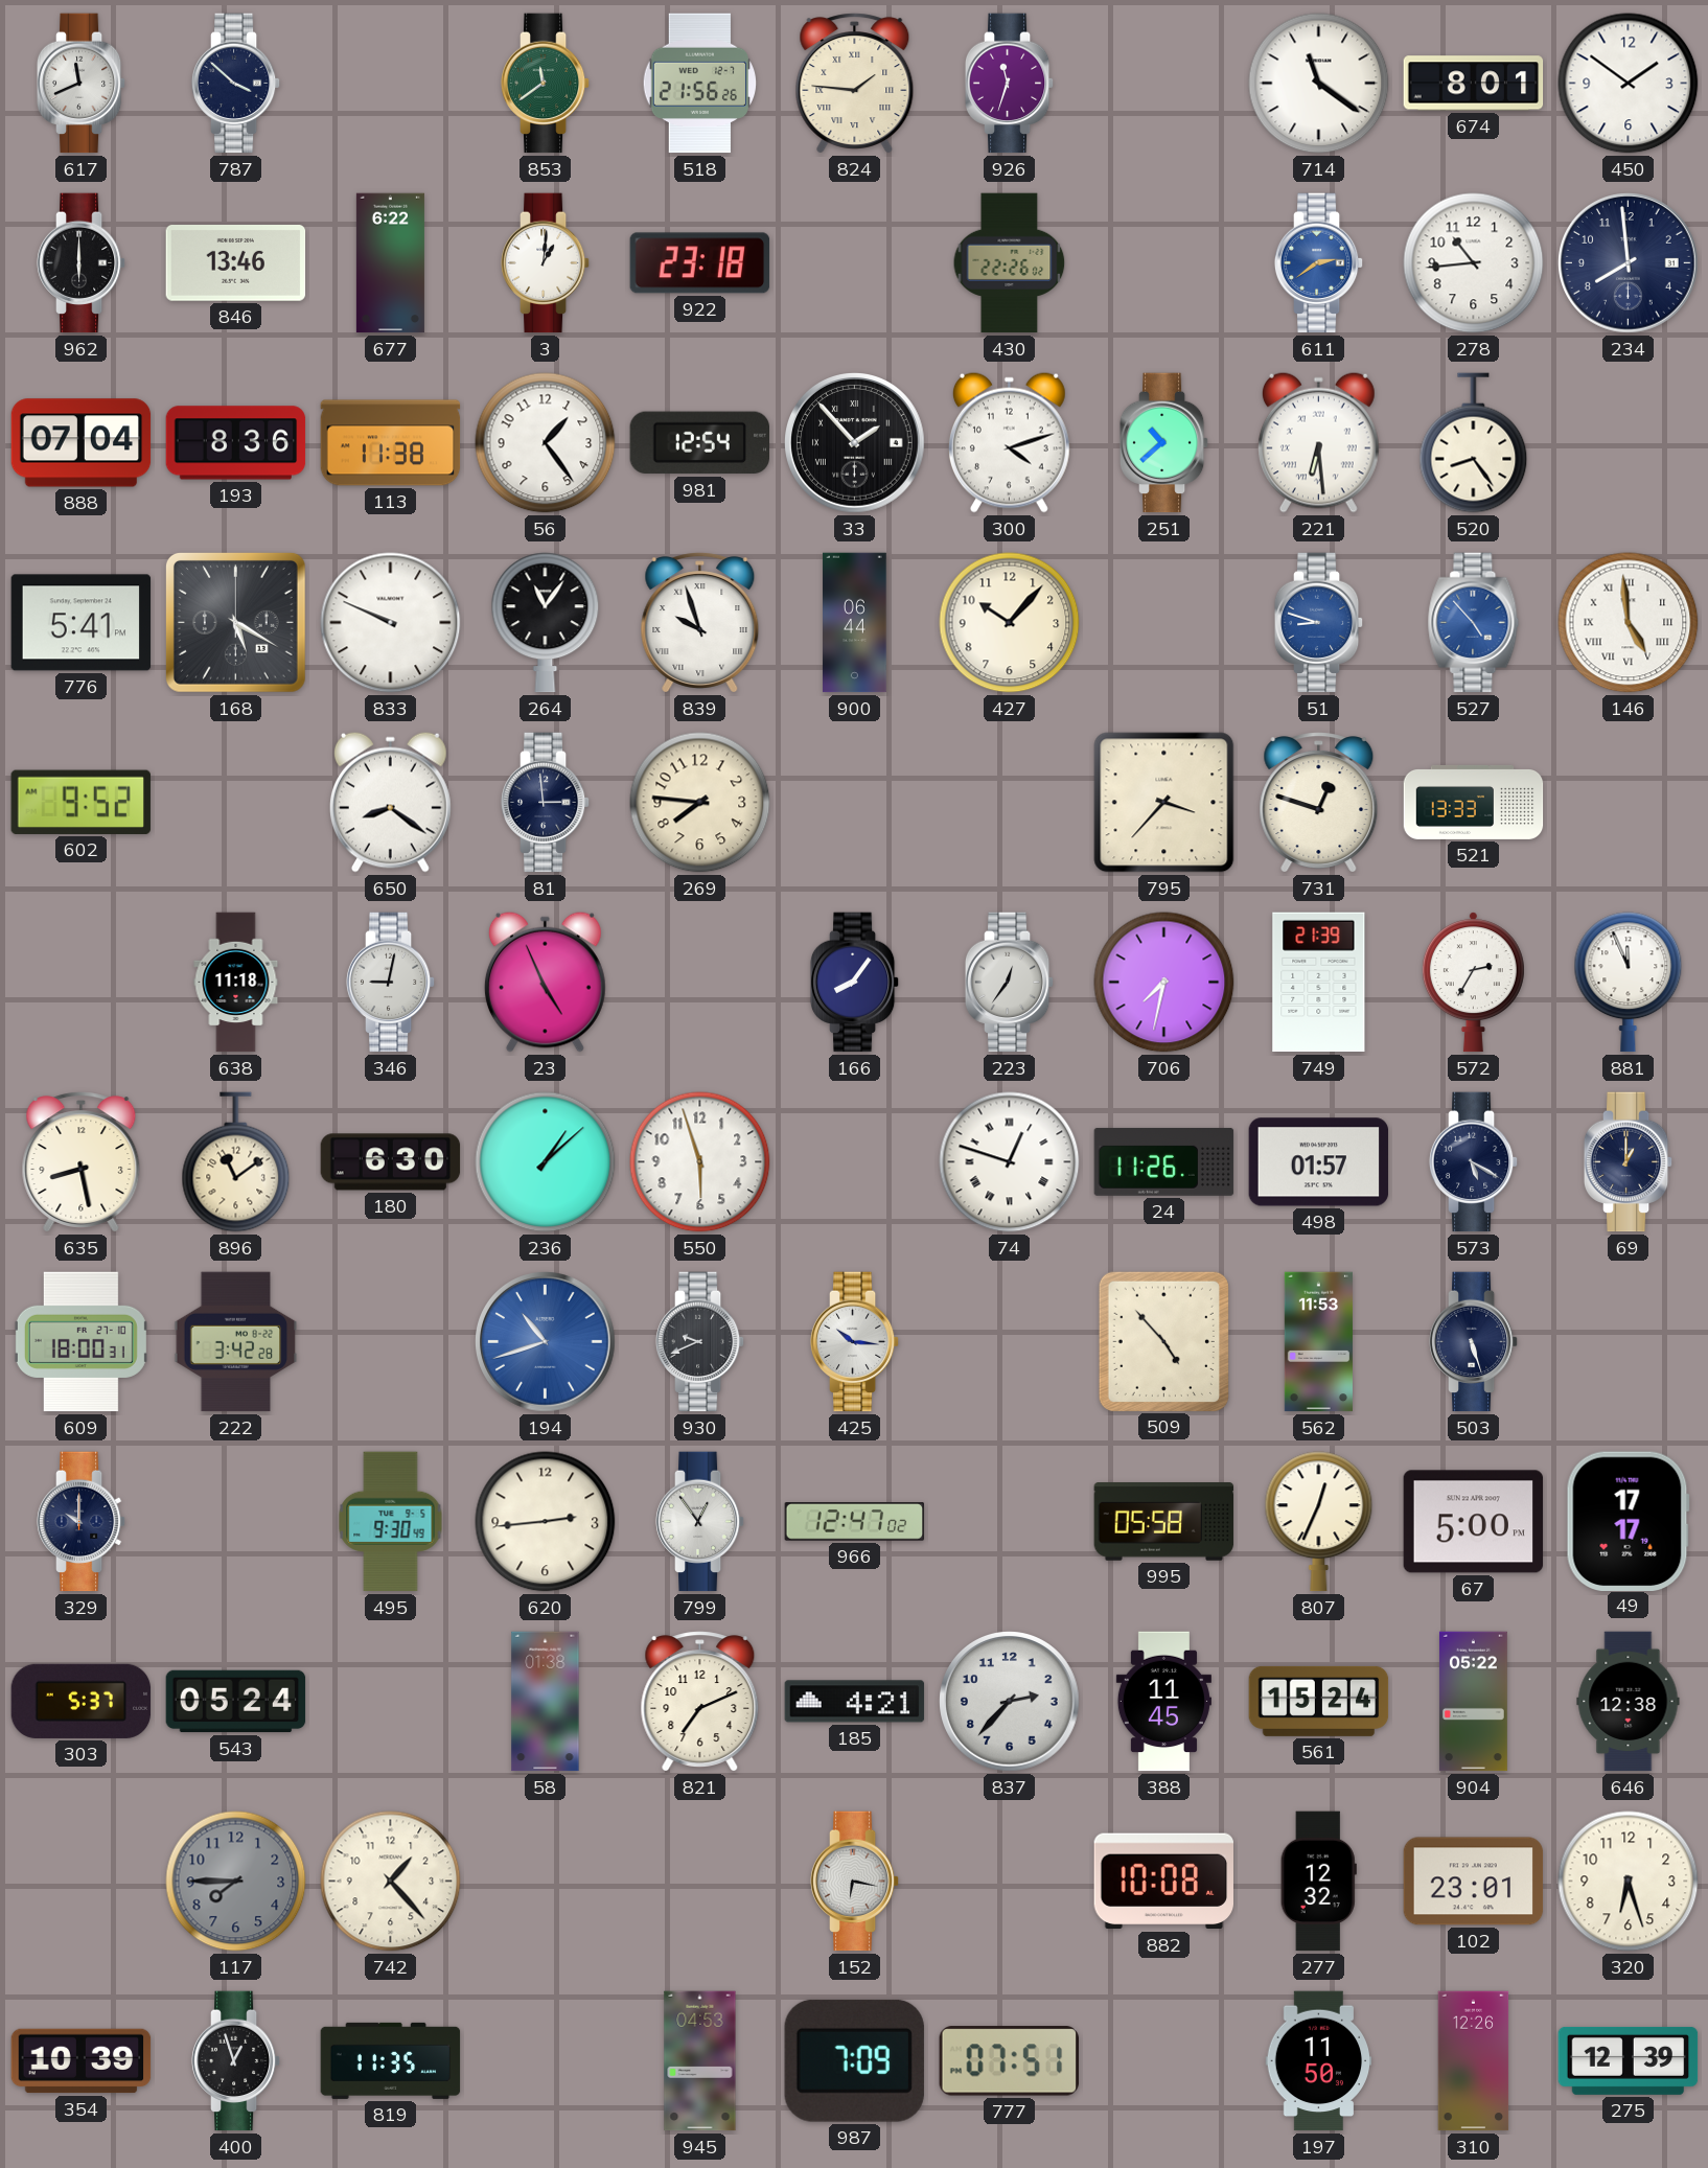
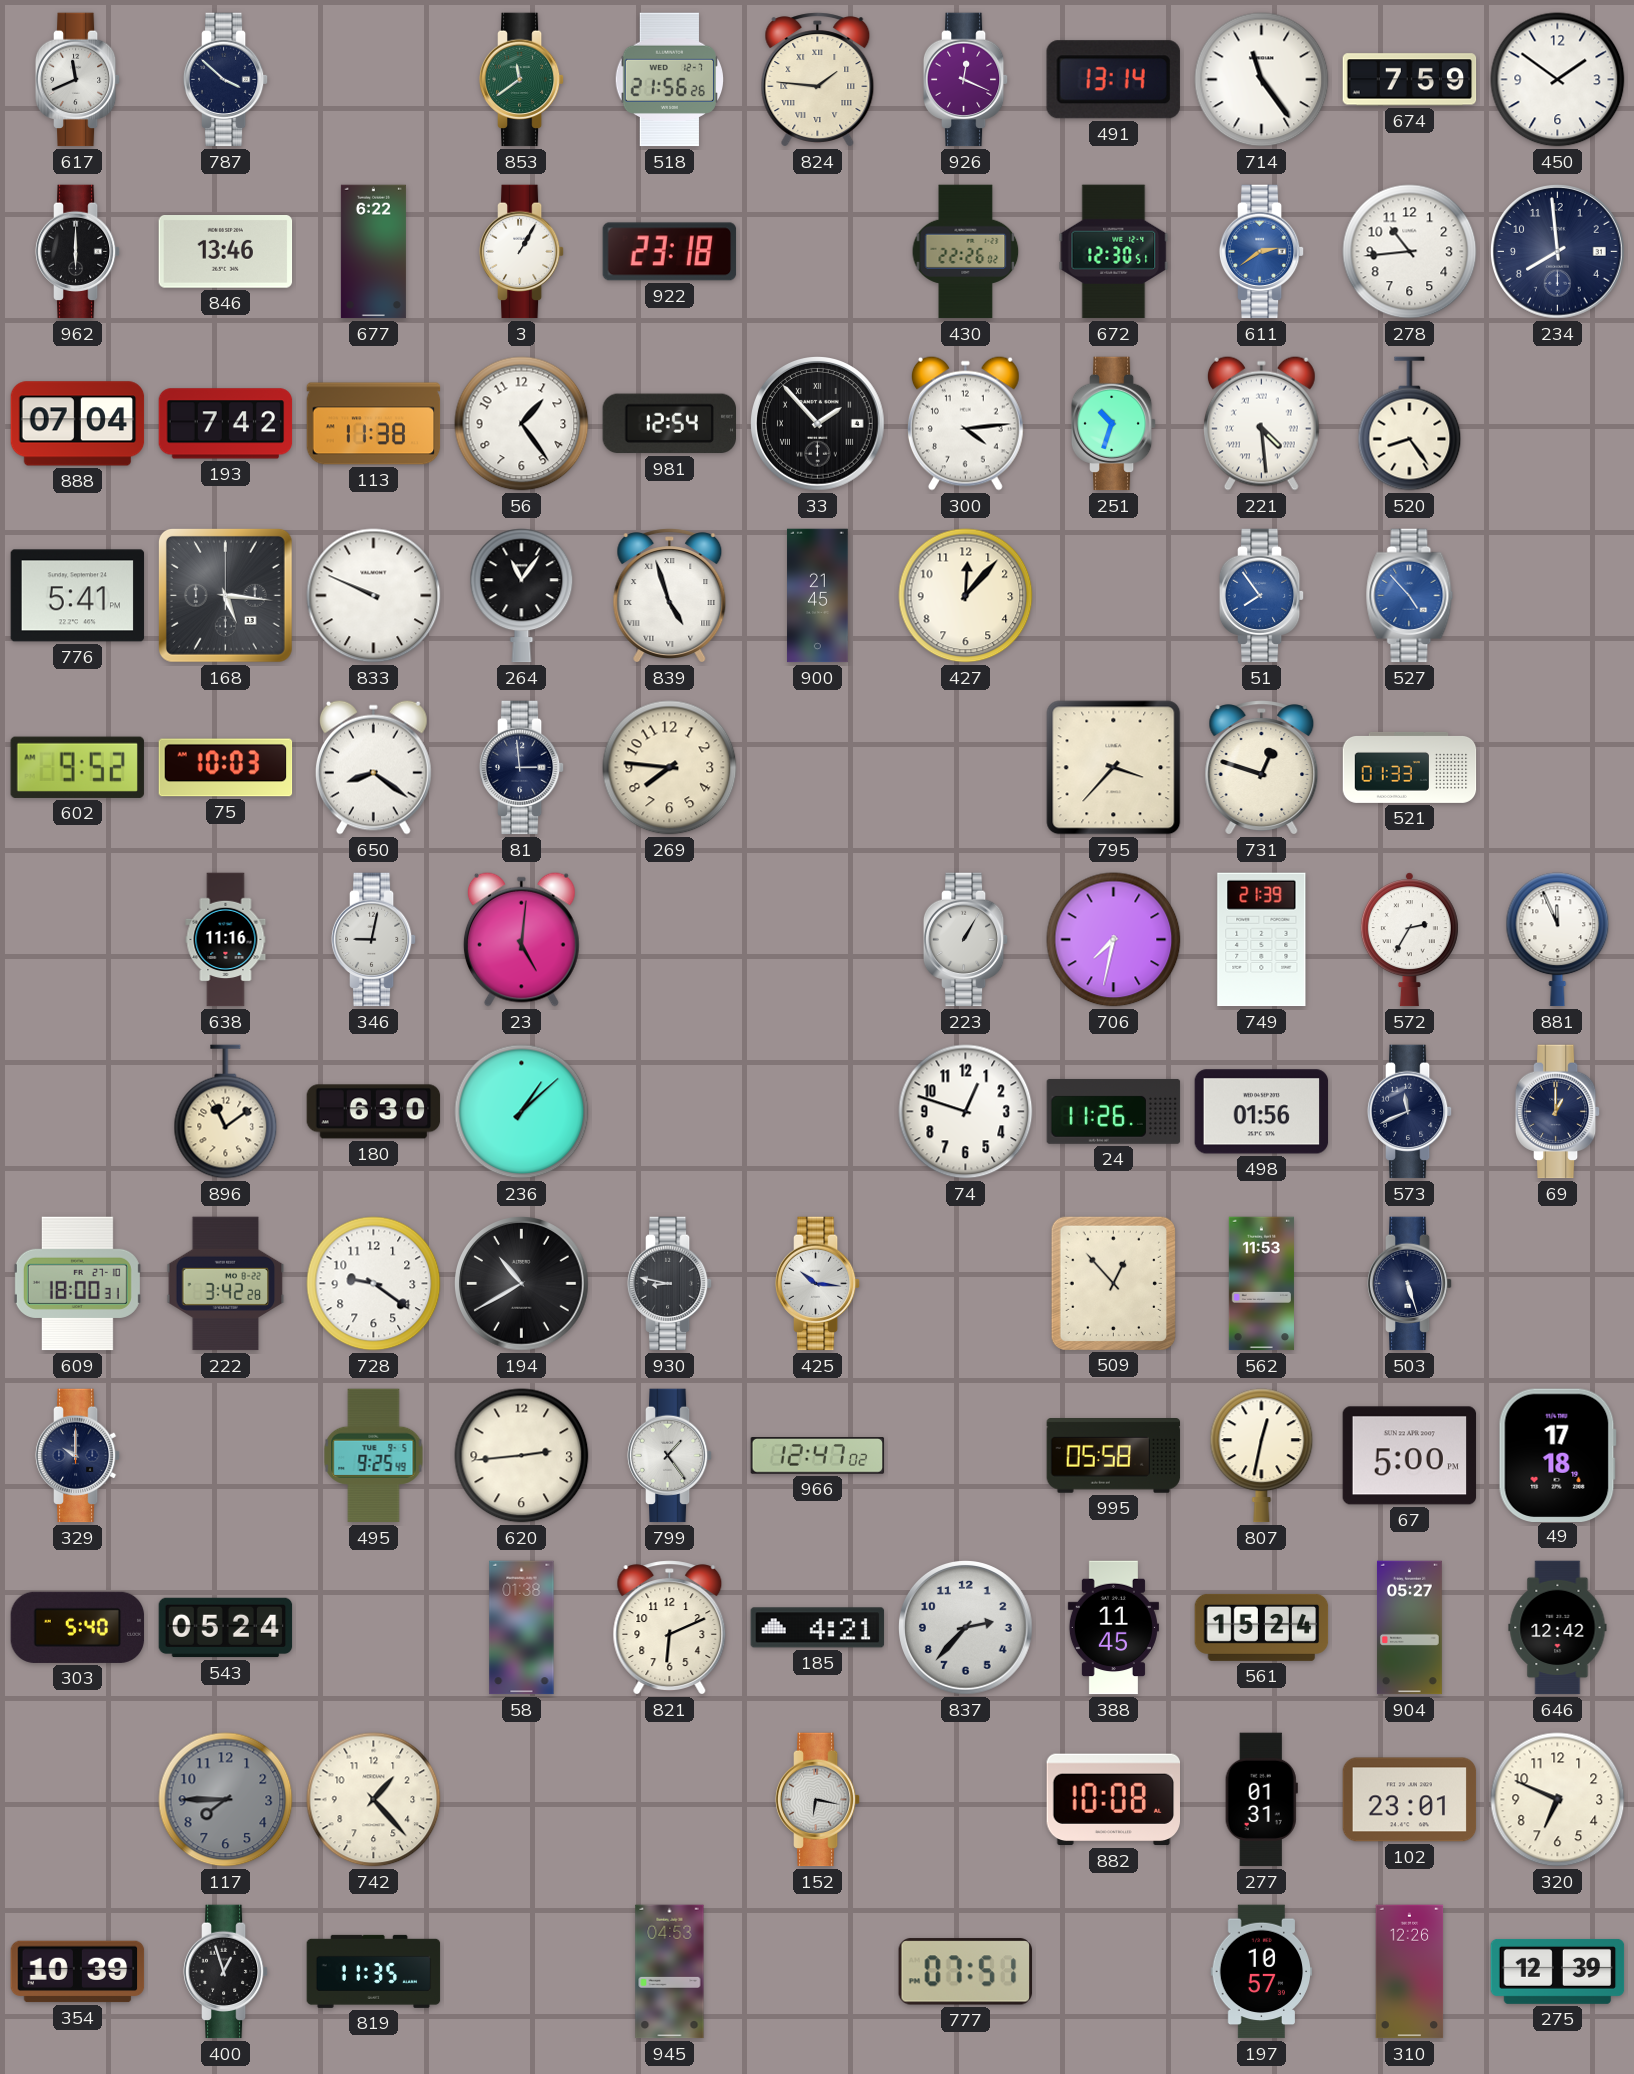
926: 11:33 -> 12:19 (966, 80)
491: none -> 13:14 (1113, 80)
714: 11:21 -> 11:24 (1262, 80)
674: 8:01 -> 7:59 (1410, 80)
3: 1:01 -> 1:05 (522, 252)
672: none -> 12:30 (1114, 252)
193: 8:36 -> 7:42 (226, 424)
300: 4:12 -> 4:14 (965, 423)
251: 10:38 -> 10:33 (1114, 424)
221: 6:29 -> 4:29 (1261, 423)
168: 5:20 -> 5:16 (225, 595)
839: 9:57 -> 4:57 (670, 596)
900: 06:44 -> 21:45 (818, 596)
427: 10:07 -> 12:07 (966, 596)
51: 8:48 -> 7:54 (1262, 596)
146: 4:59 -> none (1629, 623)
75: none -> 10:03 (226, 768)
521: 13:33 -> 01:33 (1410, 767)
638: 11:18 -> 11:16 (226, 940)
23: 4:56 -> 5:01 (521, 939)
166: 8:06 -> none (855, 983)
223: 12:36 -> 1:05 (966, 940)
635: 8:28 -> none (82, 1162)
550: 5:57 -> none (700, 1162)
74 numerals: Roman -> Arabic (966, 1112)
498: 01:57 -> 01:56 (1262, 1112)
573: 5:20 -> 11:41 (1410, 1112)
728: none -> 9:21 (374, 1284)
194: 10:42 -> 10:40 (522, 1284)
194 dial: blue -> black (522, 1284)
930: 9:41 -> 8:47 (670, 1284)
509: 4:53 -> 12:53 (1113, 1283)
495: 9:30 -> 9:25 (374, 1456)
799: 12:54 -> 1:24 (670, 1456)
807: 12:34 -> 12:32 (1262, 1456)
49: 17:17 -> 17:18 (1557, 1455)
303: 5:37 -> 5:40 (78, 1627)
821: 7:11 -> 6:11 (670, 1628)
904: 05:22 -> 05:27 (1409, 1628)
646: 12:38 -> 12:42 (1558, 1628)
277: 12:32 -> 01:31 (1261, 1800)
320: 6:27 -> 6:49 (1558, 1800)
987: 7:09 -> none (854, 2060)
197: 11:50 -> 10:57 (1262, 1972)
